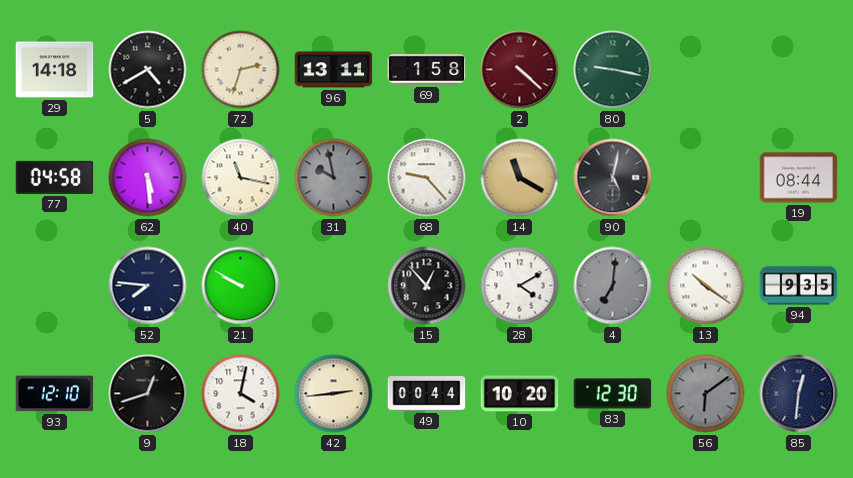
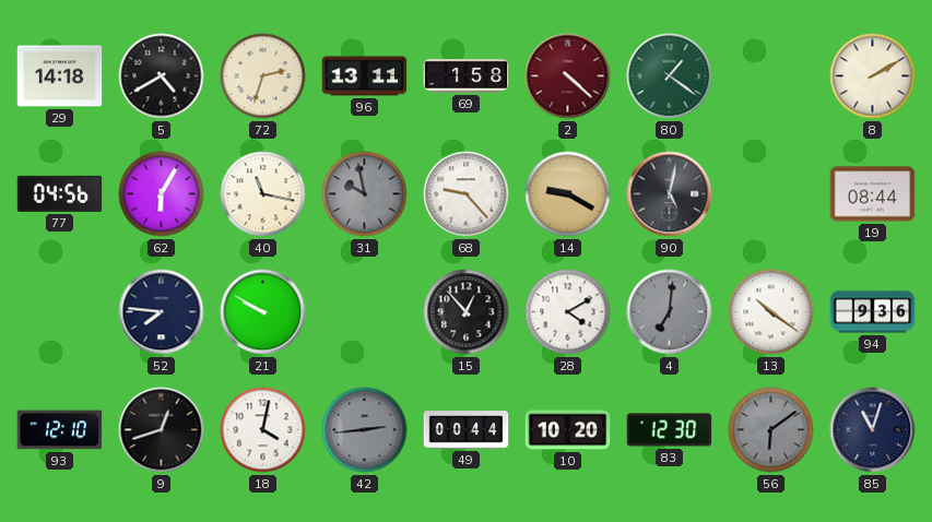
80: 9:17 -> 1:21 (670, 76)
8: none -> 2:10 (873, 76)
77: 04:58 -> 04:56 (60, 193)
62: 5:29 -> 6:05 (162, 194)
14: 11:20 -> 9:20 (568, 194)
94: 9:35 -> 9:36 (873, 312)
42 dial: cream -> grey (365, 430)
85: 12:31 -> 11:03 (873, 430)
